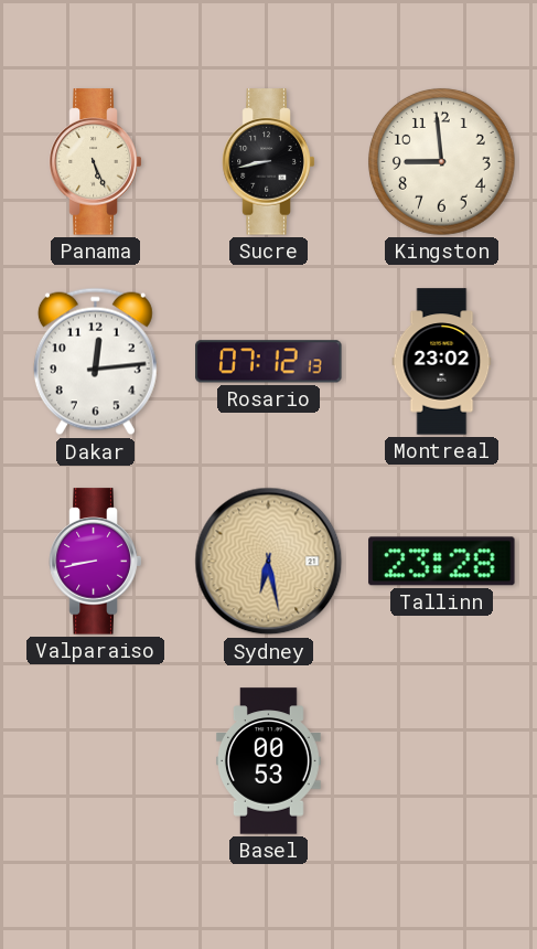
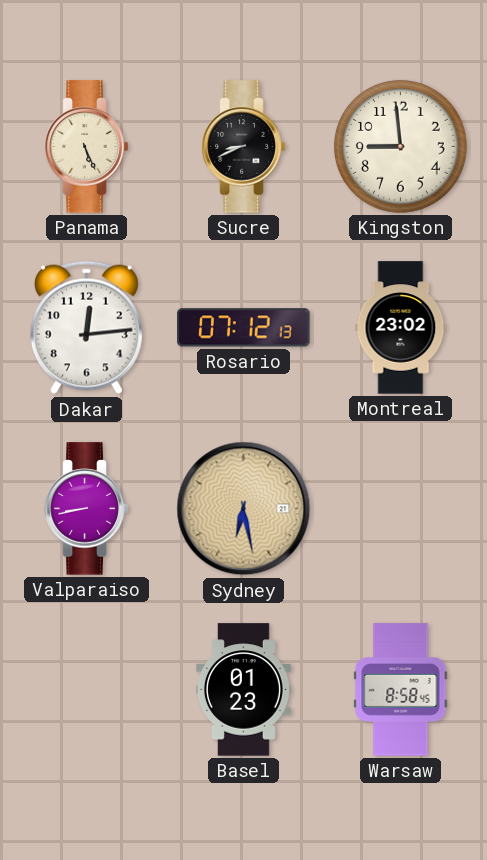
Sucre: 8:43 -> 8:41 (244, 147)
Tallinn: 23:28 -> none (442, 562)
Basel: 00:53 -> 01:23 (244, 690)
Warsaw: none -> 8:58 (401, 690)
